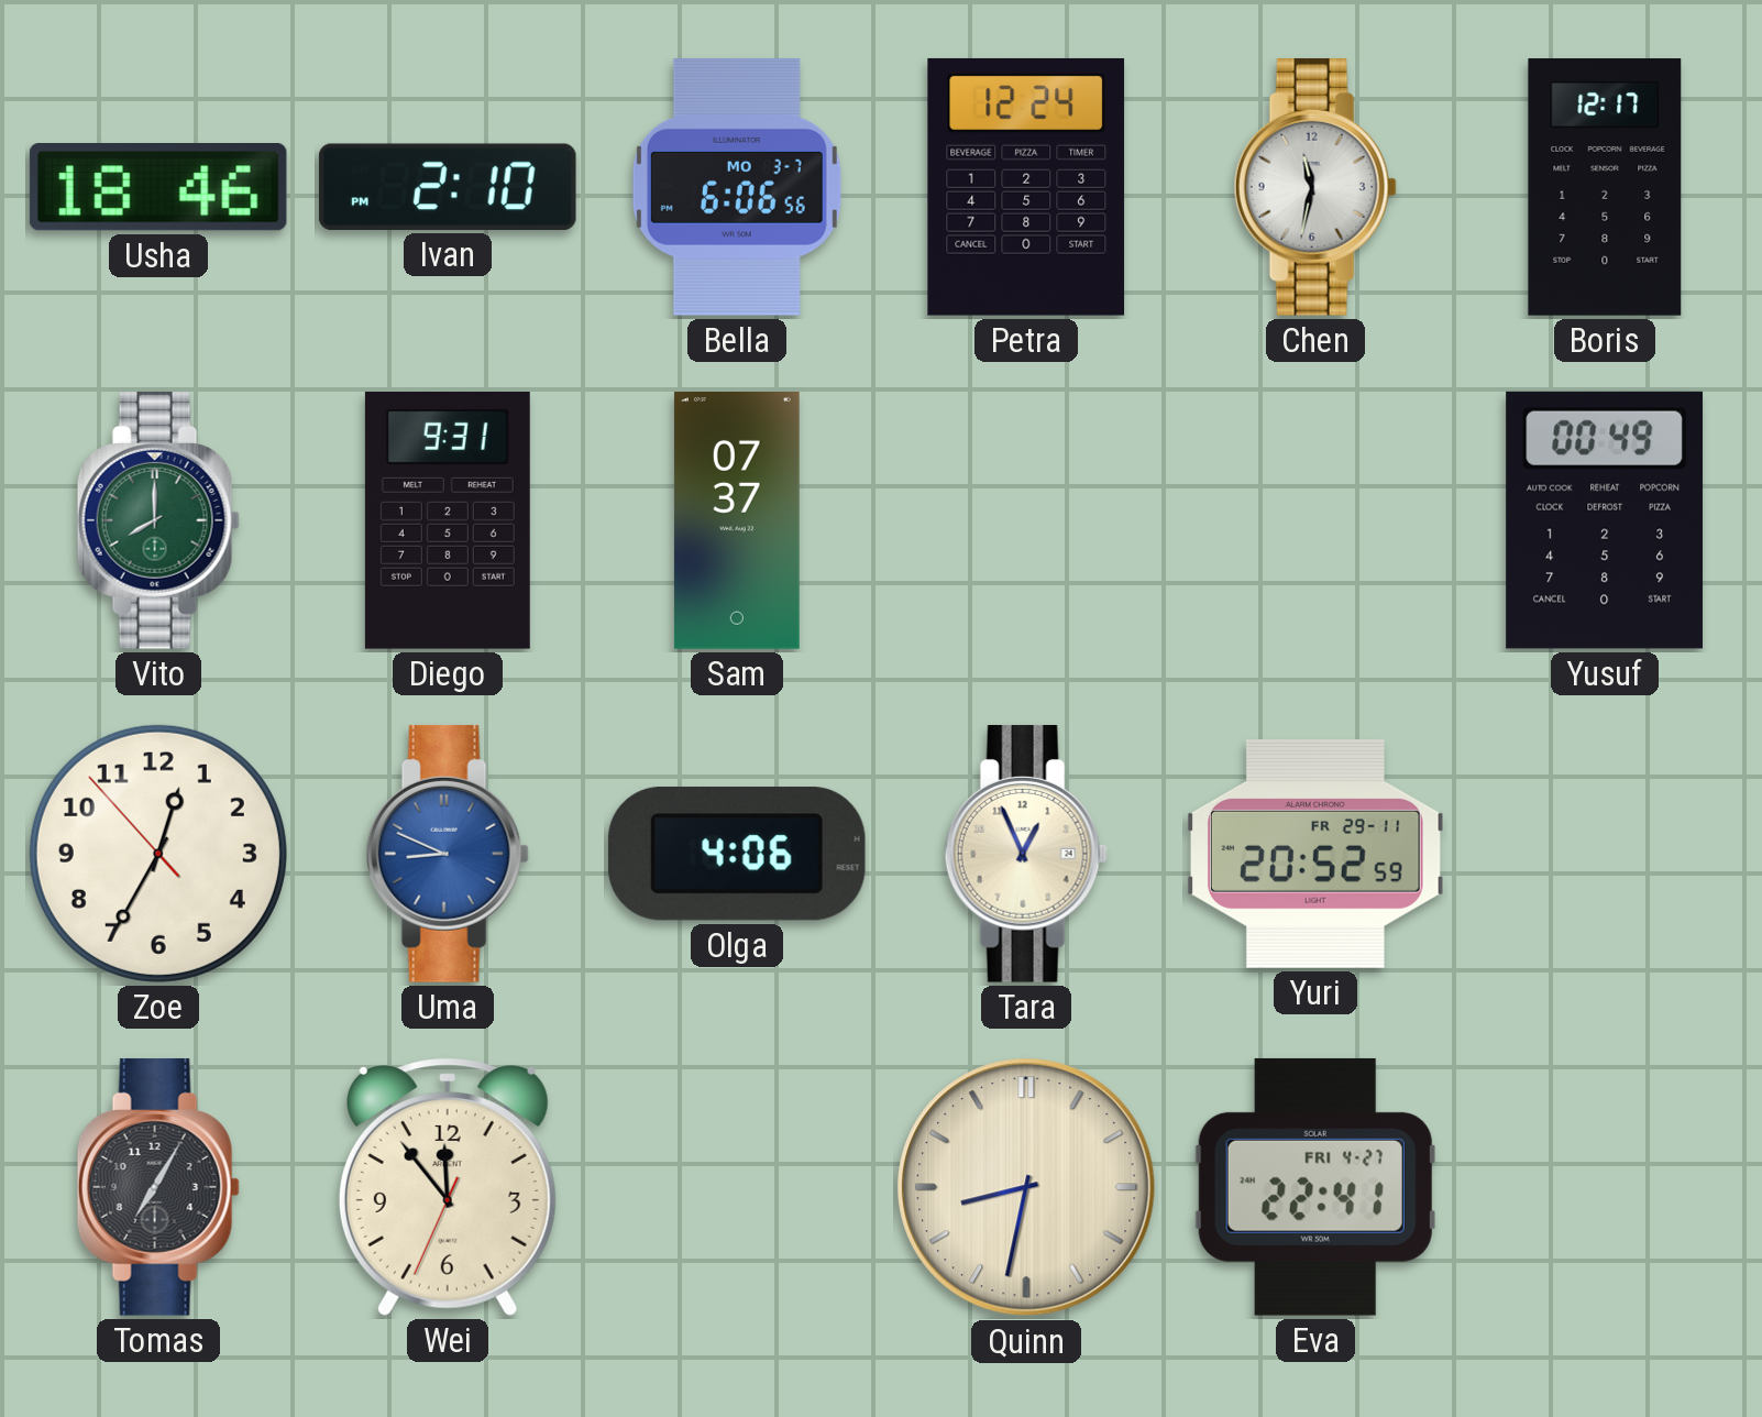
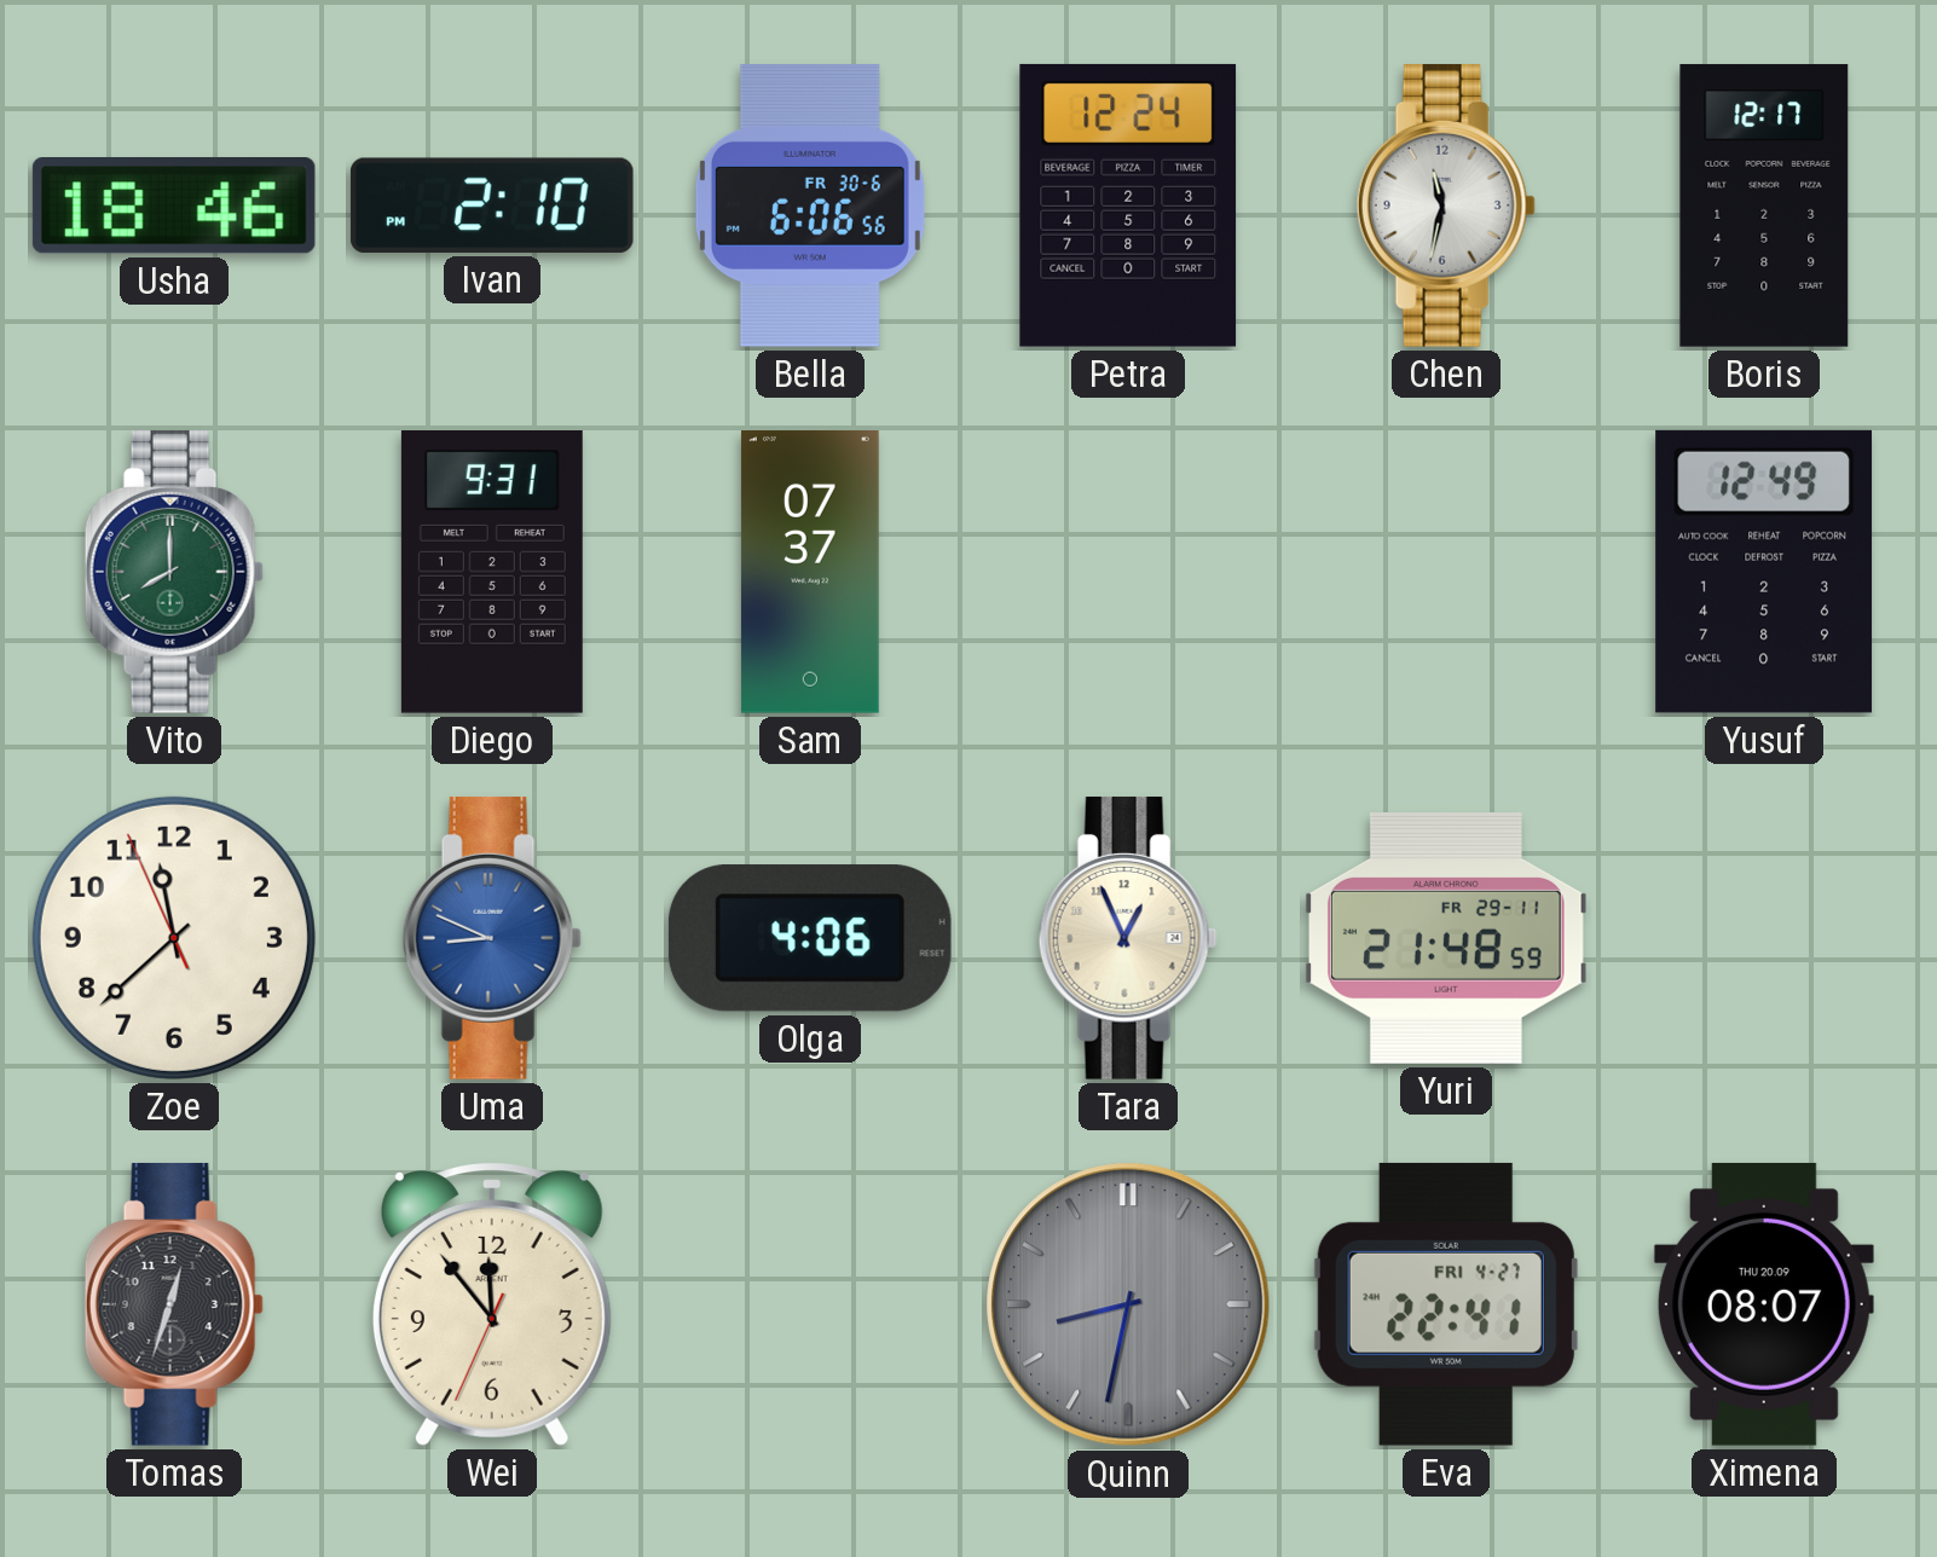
Bella date: MO 3-7 -> FR 30-6 (810, 206)
Yusuf: 00:49 -> 12:49 (1764, 572)
Zoe: 12:34 -> 11:37 (174, 938)
Yuri: 20:52 -> 21:48 (1446, 938)
Tomas: 7:05 -> 12:33 (174, 1304)
Quinn dial: cream -> grey (1128, 1304)
Ximena: none -> 08:07 (1764, 1304)
